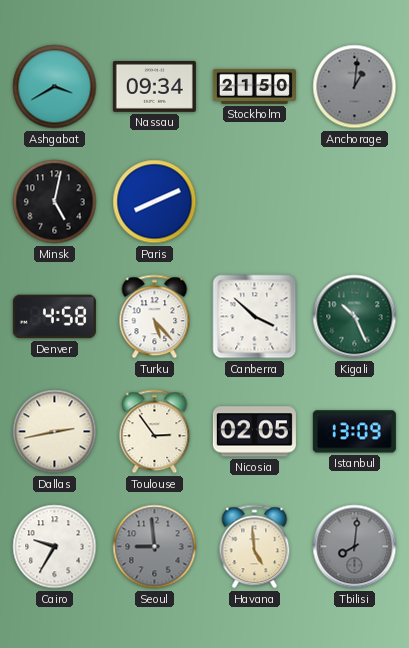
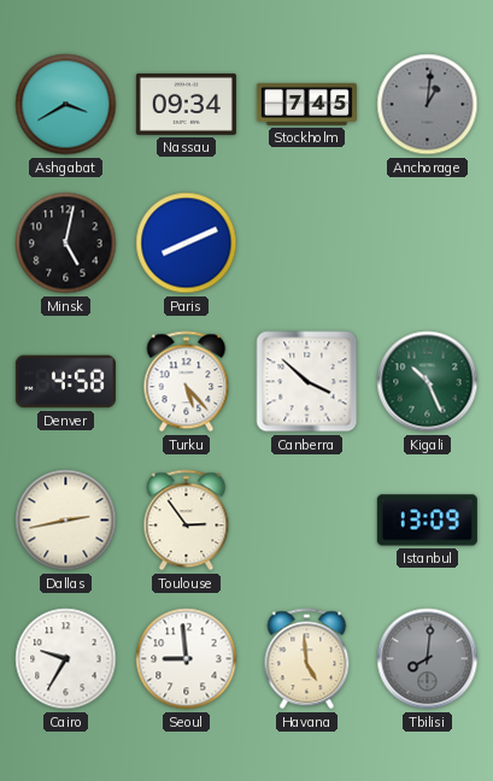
Stockholm: 21:50 -> 7:45 (306, 104)
Nicosia: 02:05 -> none (254, 432)
Seoul dial: grey -> white (187, 659)
